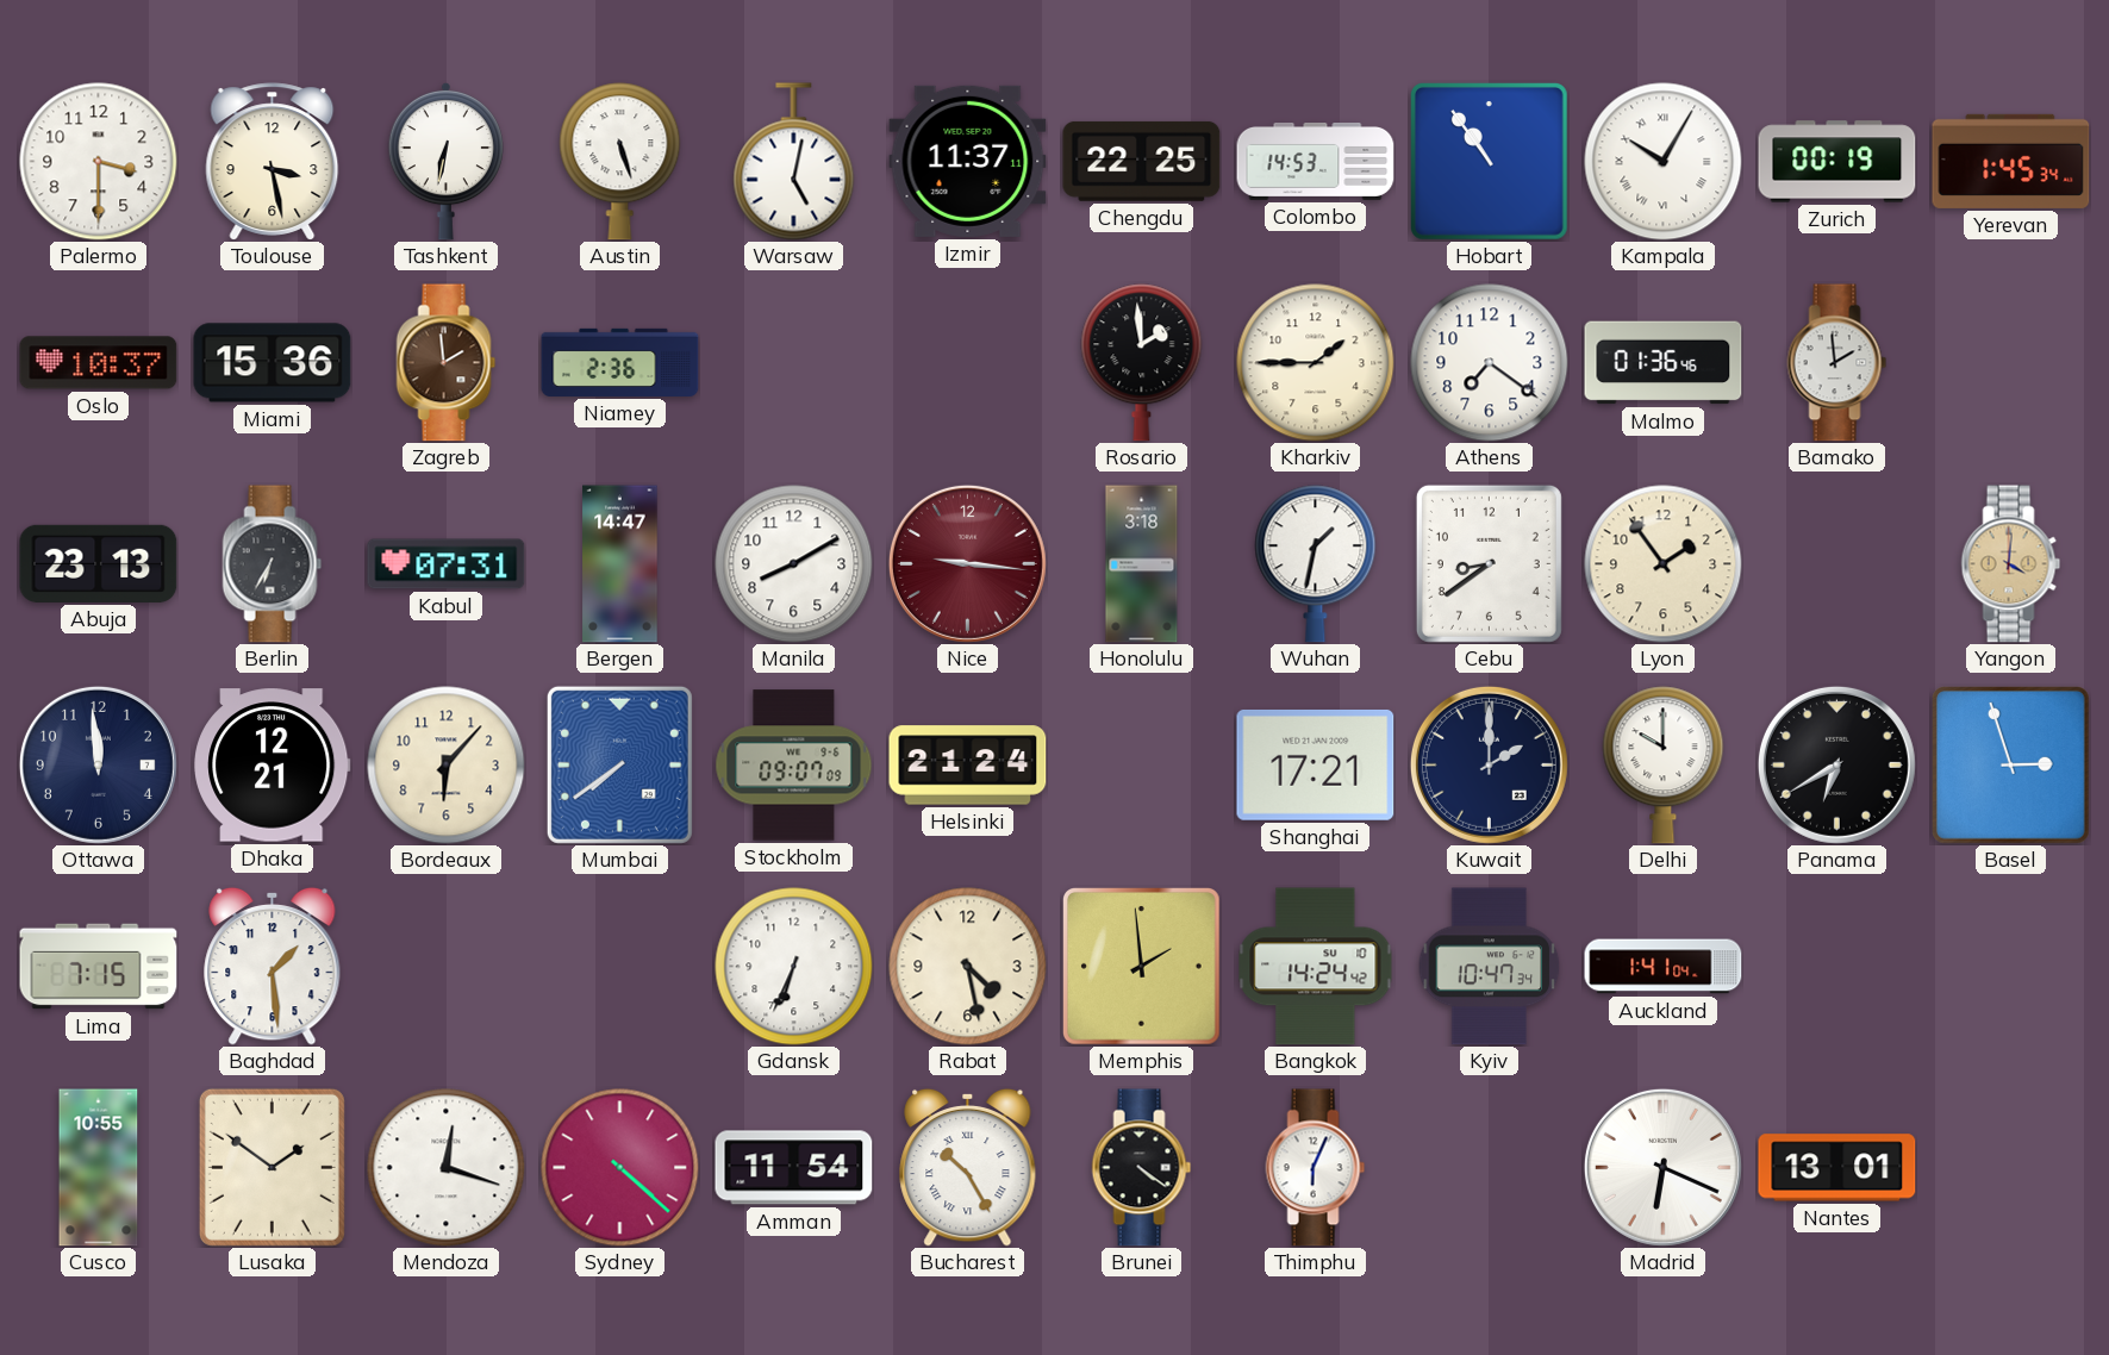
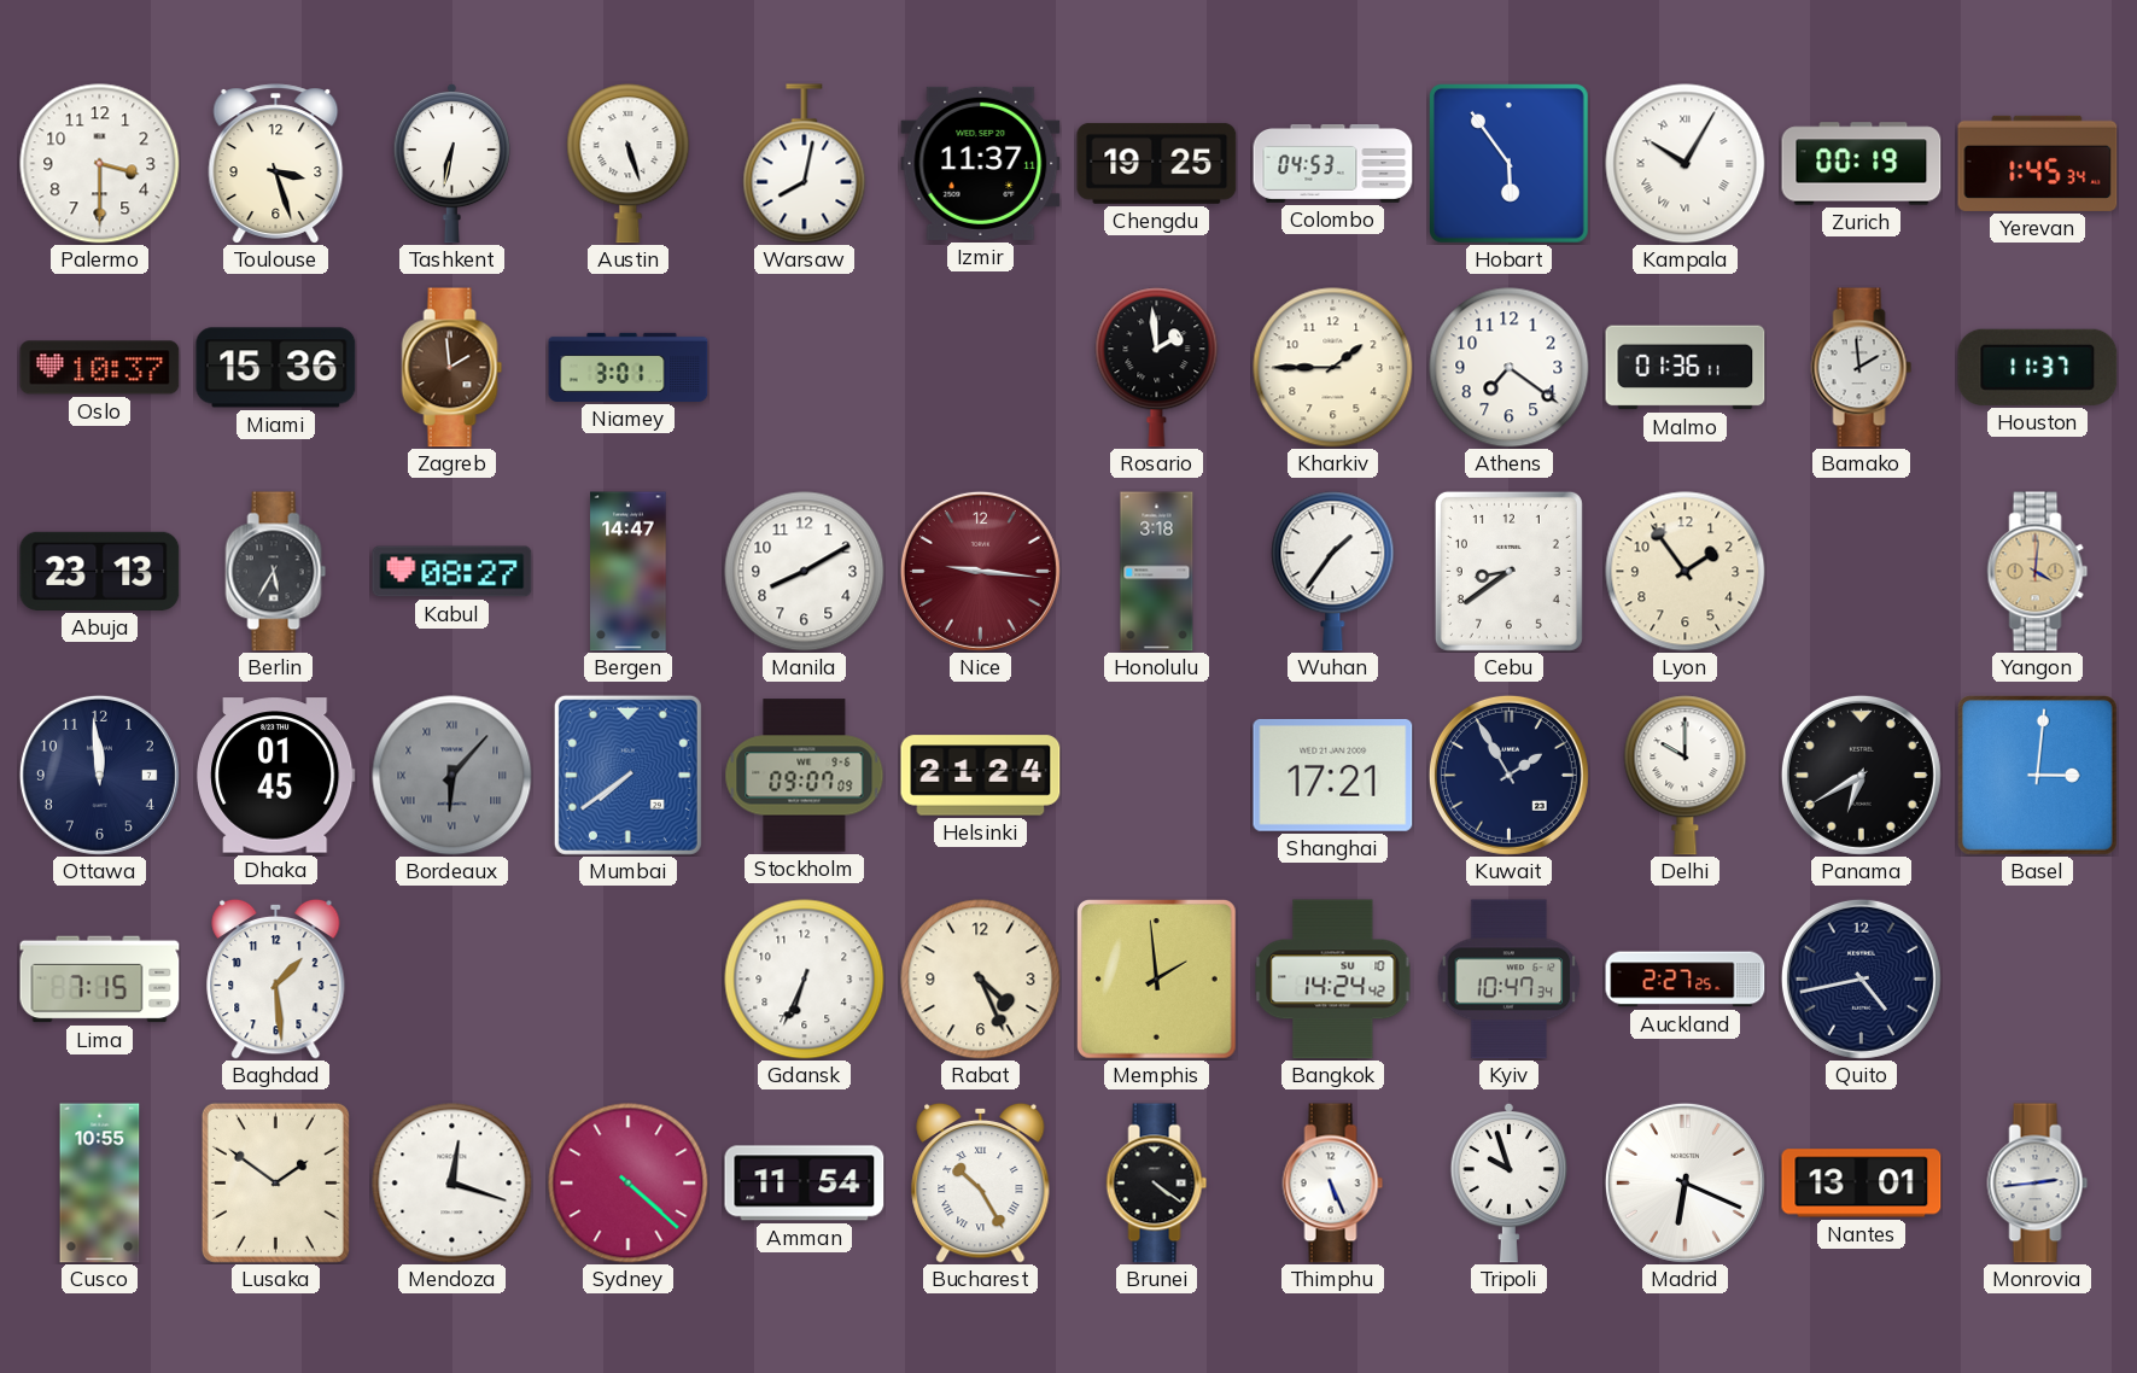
Toulouse: 3:28 -> 3:27 (276, 164)
Warsaw: 5:02 -> 8:02 (805, 164)
Chengdu: 22:25 -> 19:25 (1157, 163)
Colombo: 14:53 -> 04:53 (1333, 164)
Hobart: 10:54 -> 5:54 (1510, 164)
Niamey: 2:36 -> 3:01 (629, 367)
Malmo: 01:36:46 -> 01:36:11 (1686, 368)
Houston: none -> 11:37 (2038, 367)
Berlin: 6:35 -> 5:35 (276, 572)
Kabul: 07:31 -> 08:27 (452, 572)
Wuhan: 1:32 -> 1:36 (1333, 572)
Dhaka: 12:21 -> 01:45 (276, 776)
Bordeaux dial: cream -> grey (452, 776)
Bordeaux numerals: Arabic -> Roman (452, 776)
Kuwait: 2:00 -> 1:55 (1508, 775)
Basel: 2:57 -> 3:01 (2038, 776)
Rabat: 4:28 -> 4:26 (981, 980)
Auckland: 1:41 -> 2:27 (1686, 980)
Quito: none -> 4:43 (1861, 978)
Thimphu: 6:04 -> 5:26 (1333, 1184)
Tripoli: none -> 9:57 (1508, 1182)
Monrovia: none -> 2:44 (2038, 1184)
